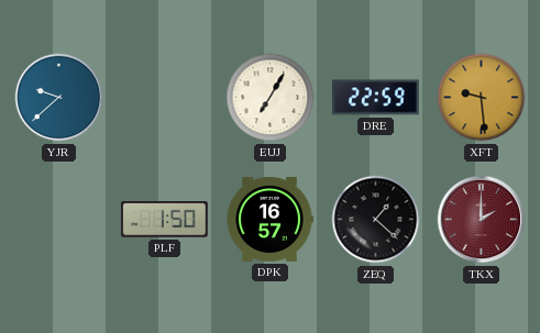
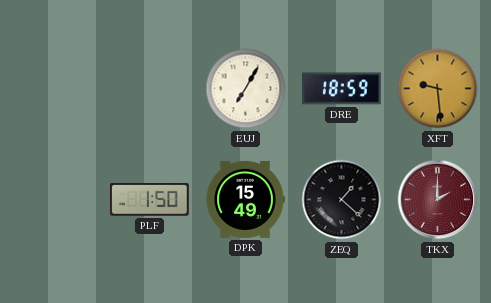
YJR: 9:38 -> none (59, 98)
DRE: 22:59 -> 18:59 (342, 89)
DPK: 16:57 -> 15:49 (245, 199)
